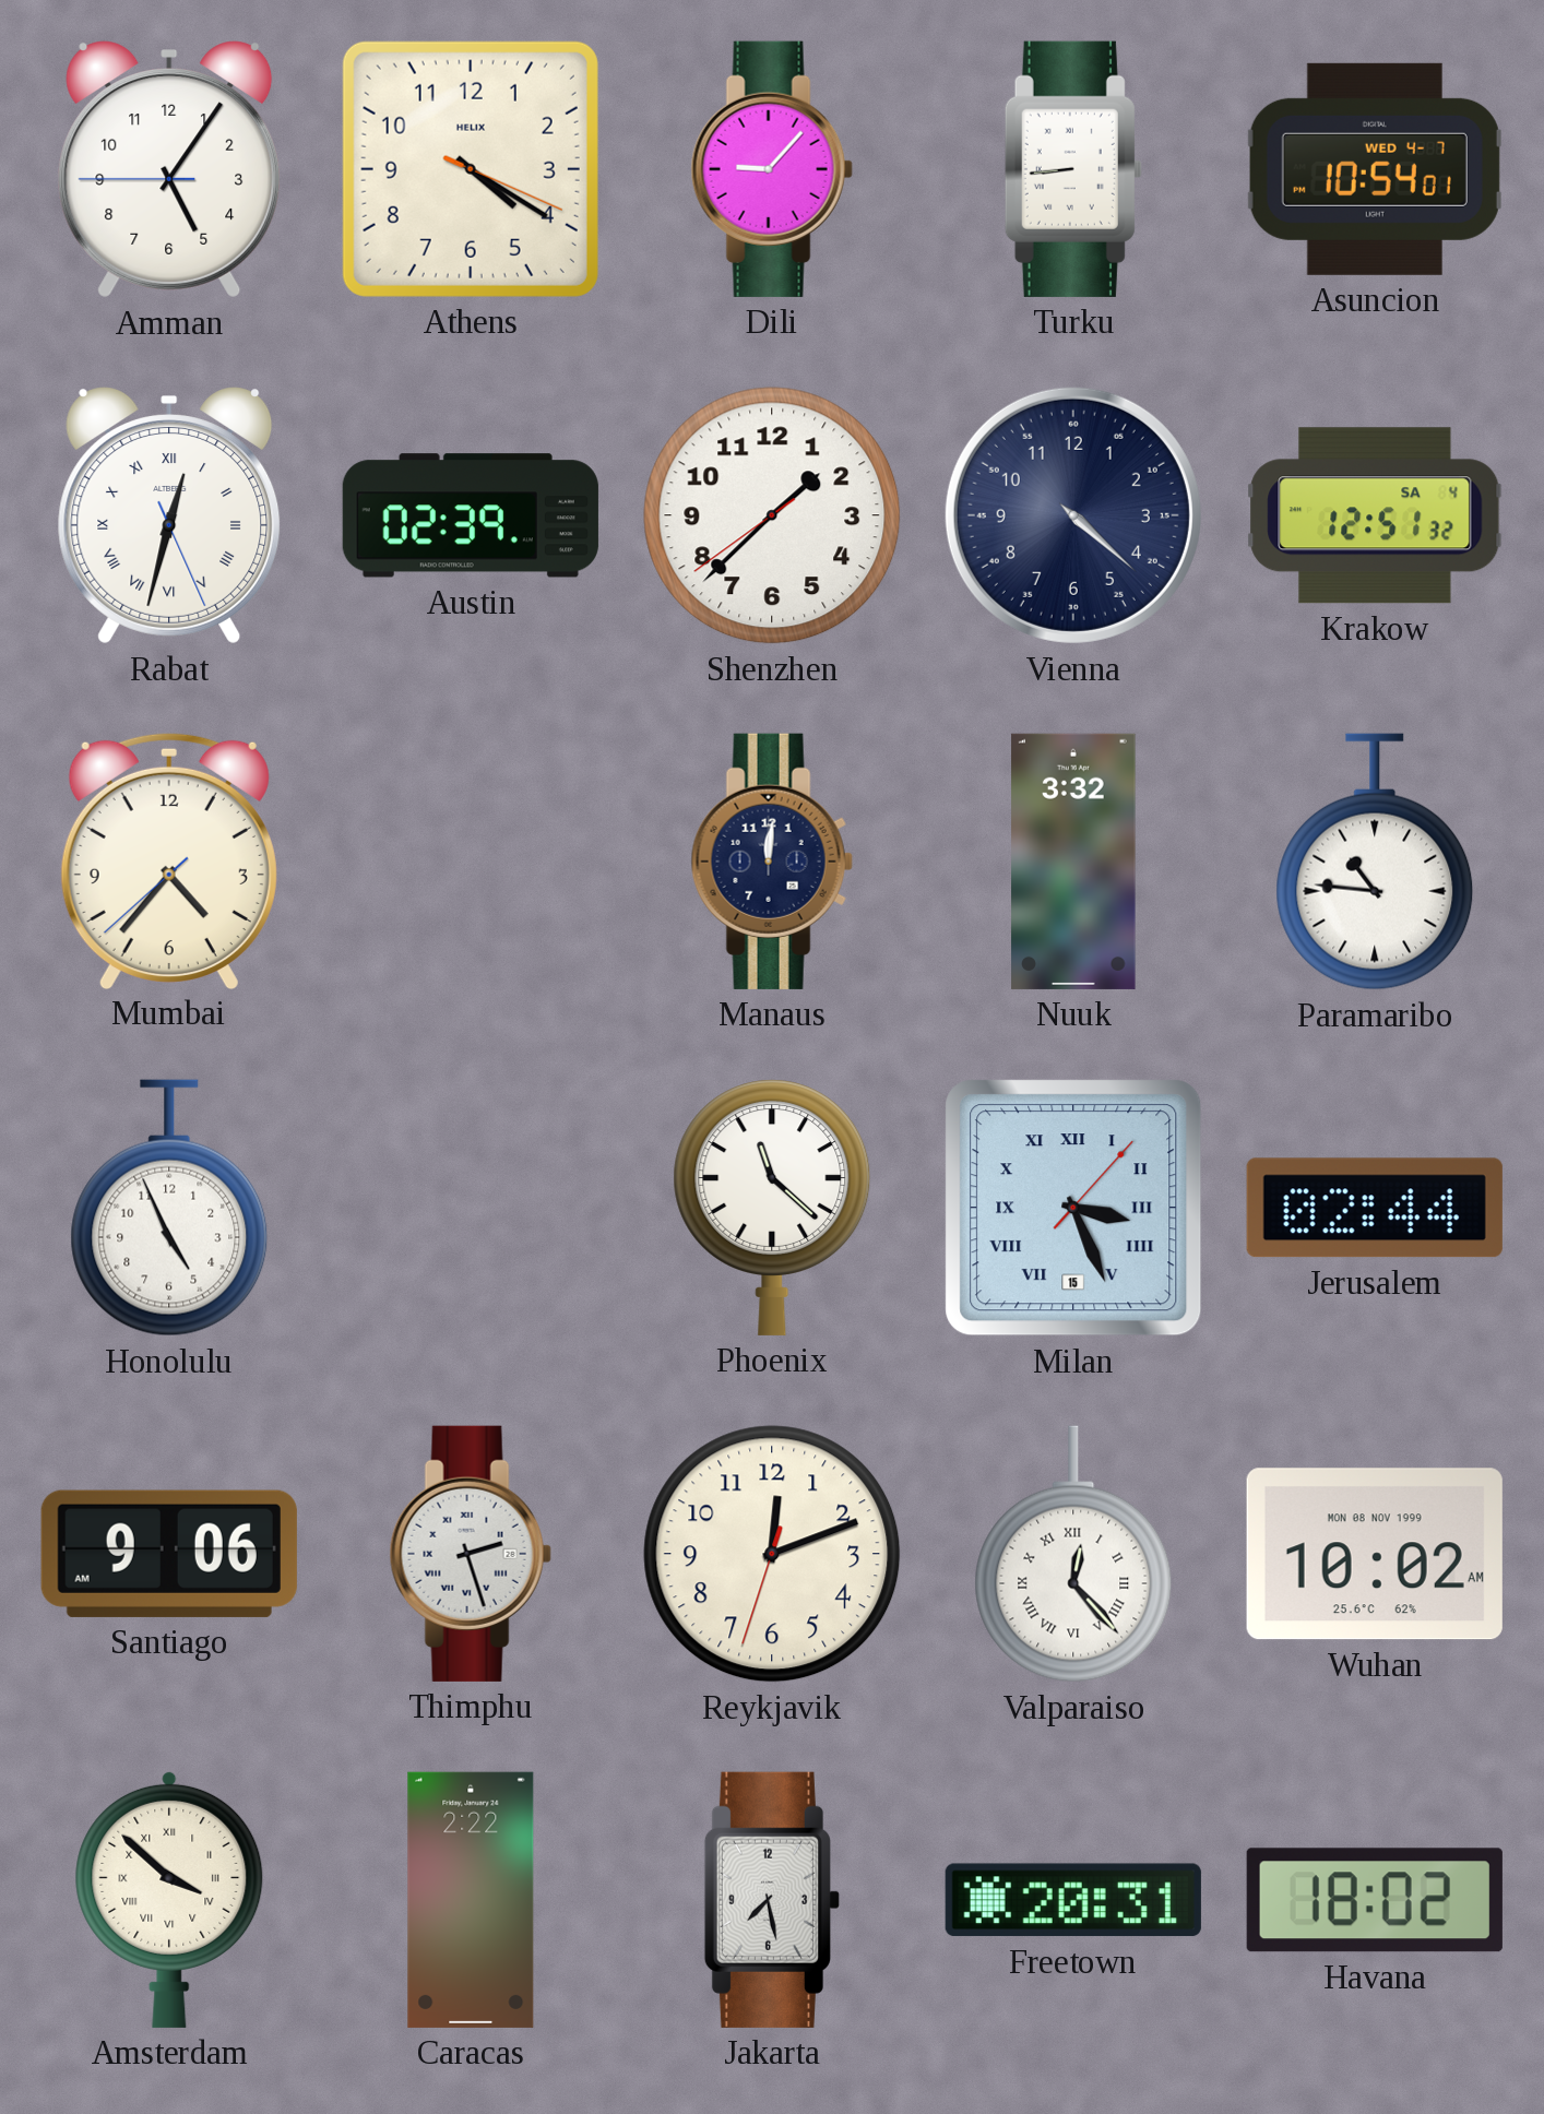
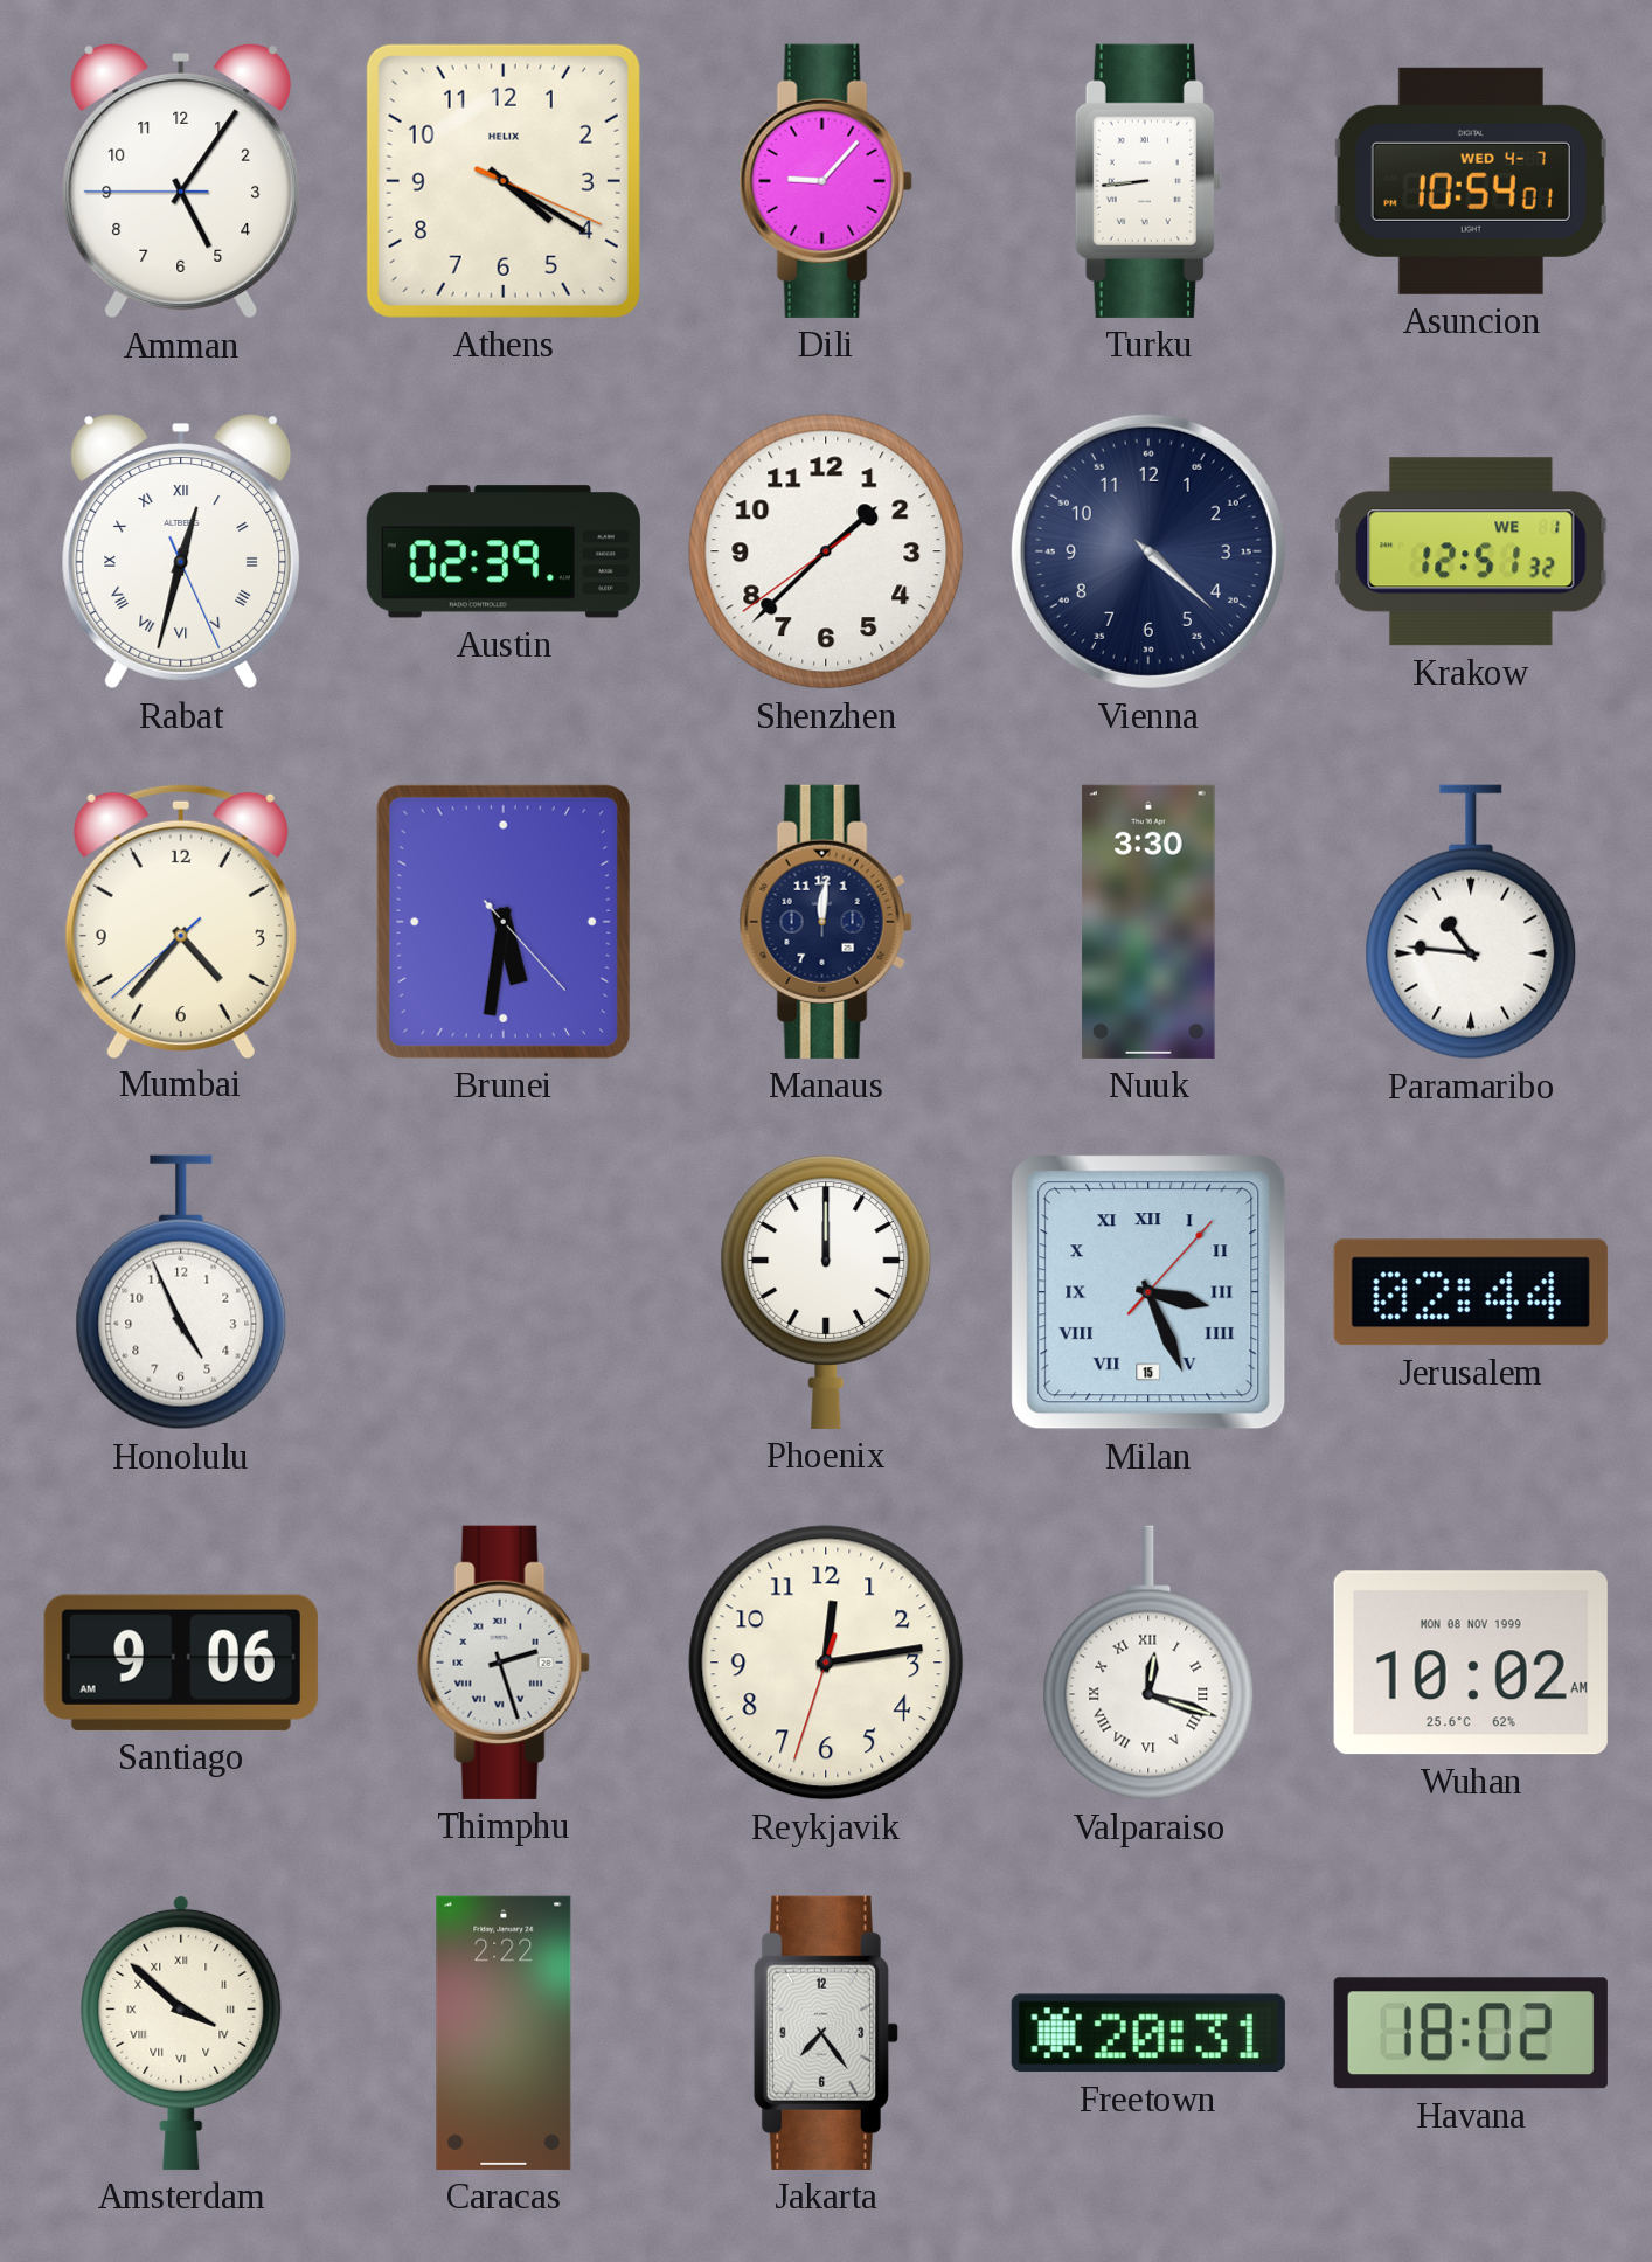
Krakow date: SA 4 -> WE 1 (1471, 551)
Brunei: none -> 5:31 (504, 922)
Nuuk: 3:32 -> 3:30 (1148, 922)
Phoenix: 11:22 -> 12:00 (826, 1292)
Reykjavik: 12:11 -> 12:13 (826, 1663)
Valparaiso: 12:23 -> 12:18 (1148, 1663)
Jakarta: 7:28 -> 7:24 (826, 2033)
